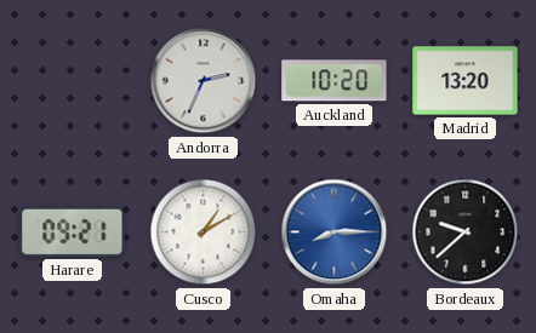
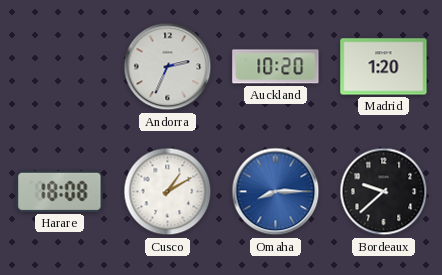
Madrid: 13:20 -> 1:20 (384, 67)
Harare: 09:21 -> 18:08 (60, 191)
